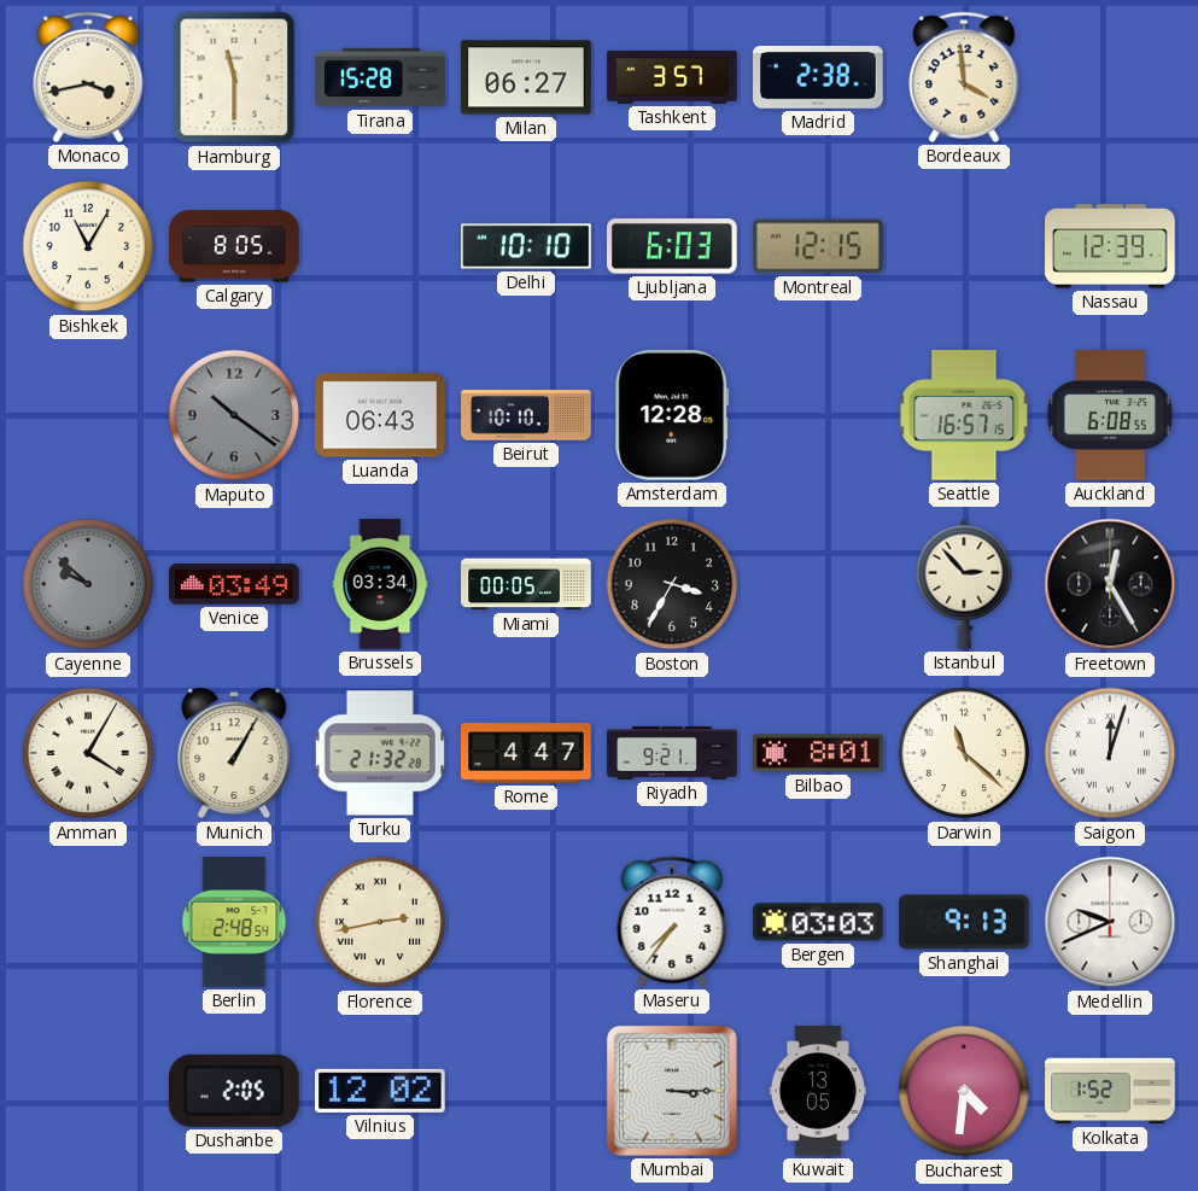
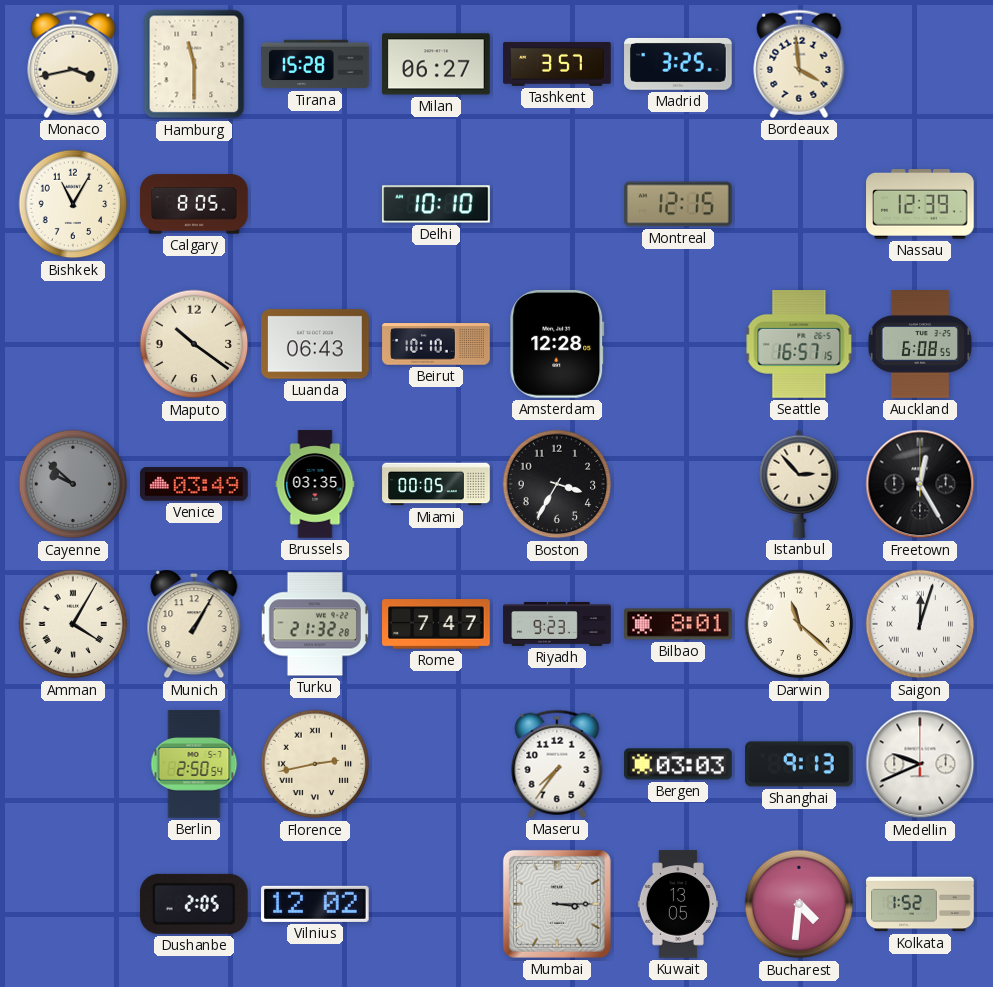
Madrid: 2:38 -> 3:25 (678, 64)
Ljubljana: 6:03 -> none (673, 246)
Maputo dial: grey -> cream (194, 344)
Brussels: 03:34 -> 03:35 (315, 484)
Rome: 4:47 -> 7:47 (436, 624)
Riyadh: 9:21 -> 9:23 (557, 624)
Berlin: 2:48 -> 2:50 (194, 764)
